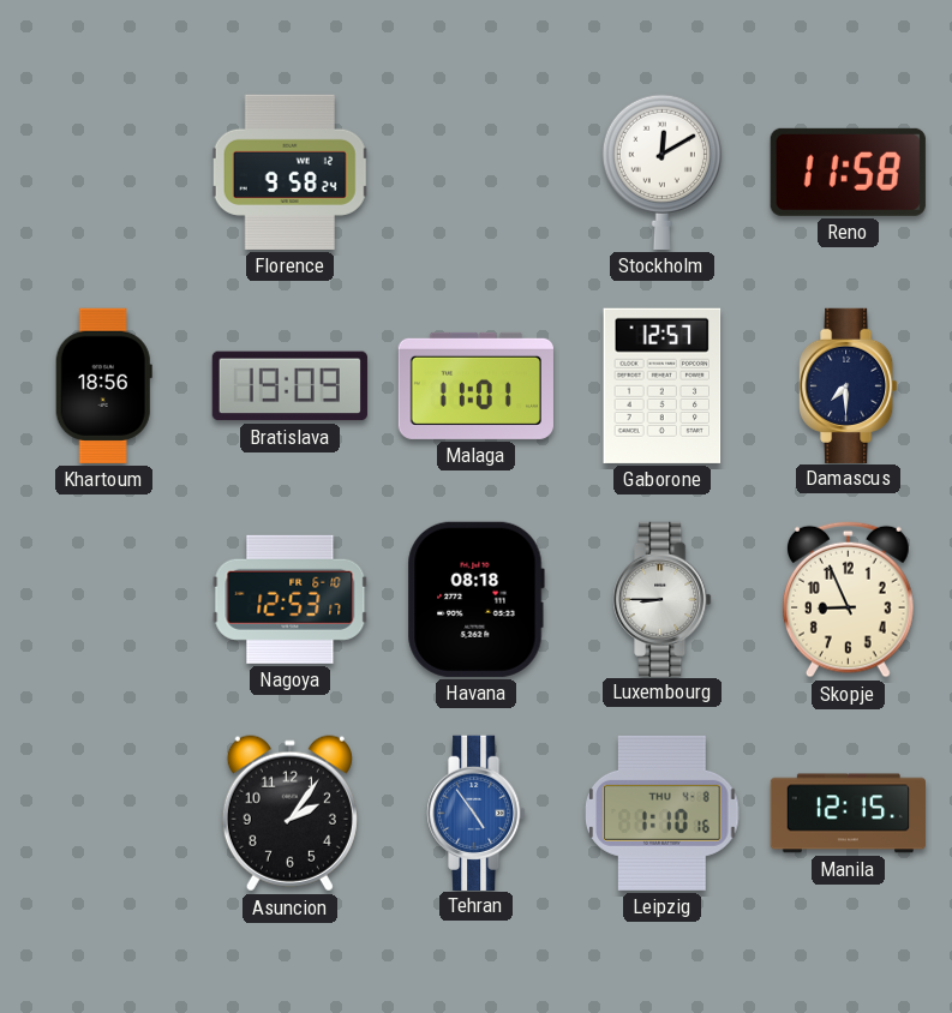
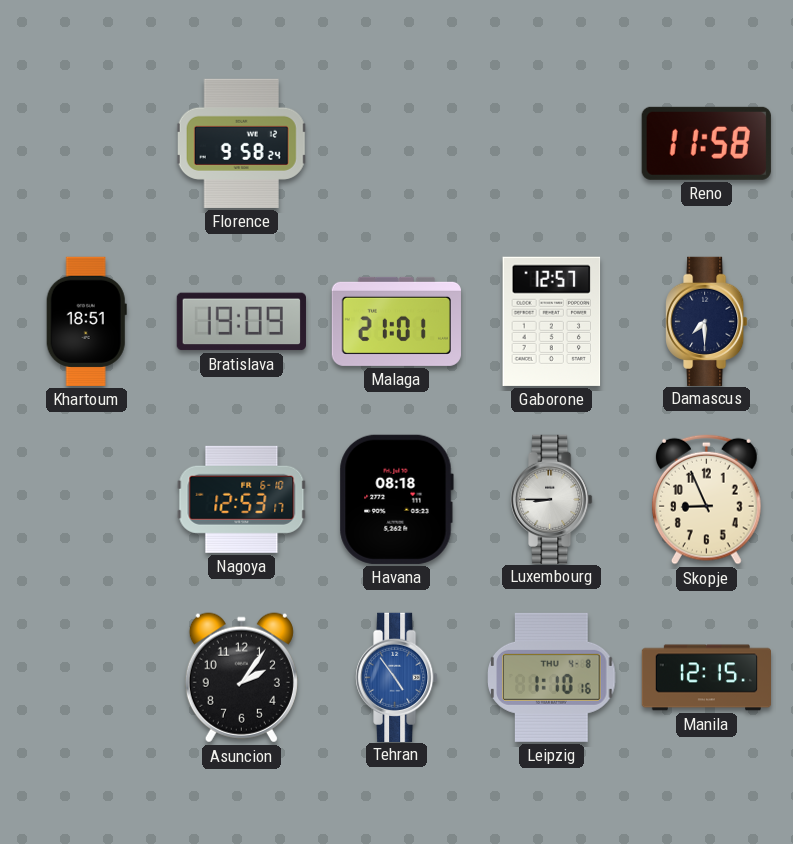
Stockholm: 12:10 -> none (661, 172)
Khartoum: 18:56 -> 18:51 (86, 321)
Malaga: 11:01 -> 21:01 (396, 321)
